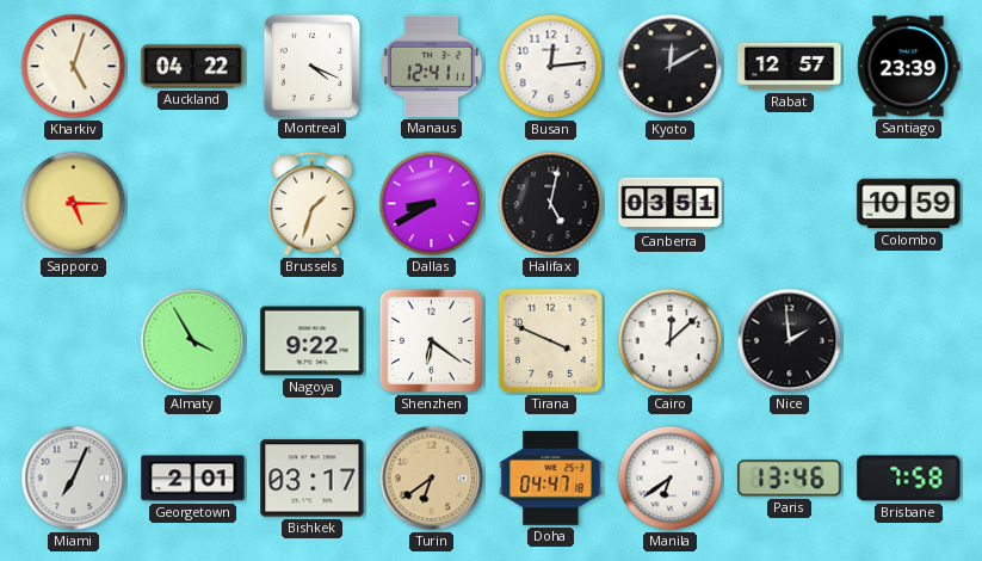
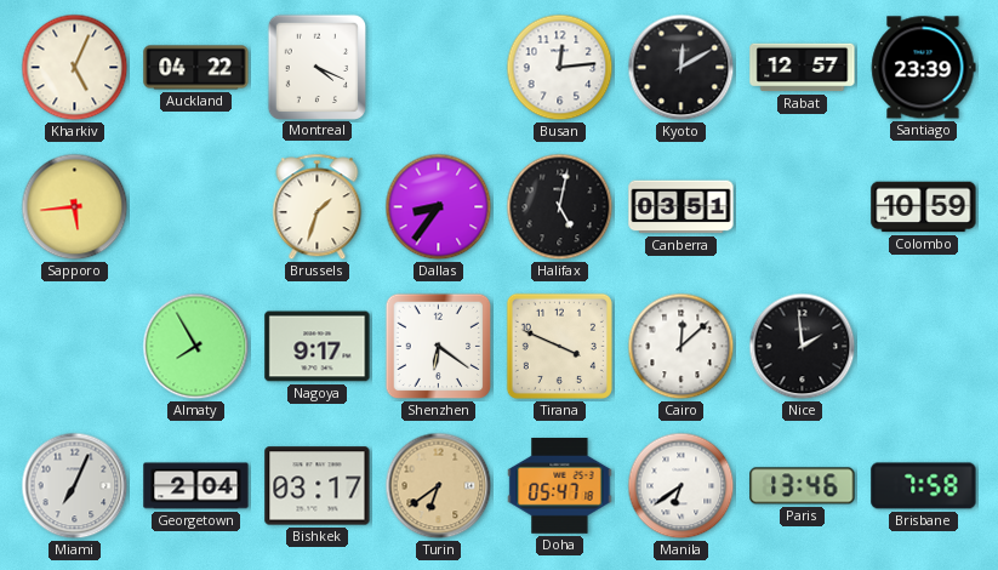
Kharkiv: 5:03 -> 5:04 (75, 68)
Manaus: 12:41 -> none (432, 66)
Sapporo: 5:15 -> 5:44 (75, 207)
Dallas: 8:40 -> 8:36 (439, 207)
Almaty: 3:55 -> 7:55 (196, 347)
Nagoya: 9:22 -> 9:17 (318, 347)
Georgetown: 2:01 -> 2:04 (196, 486)
Doha: 04:47 -> 05:47 (560, 486)
